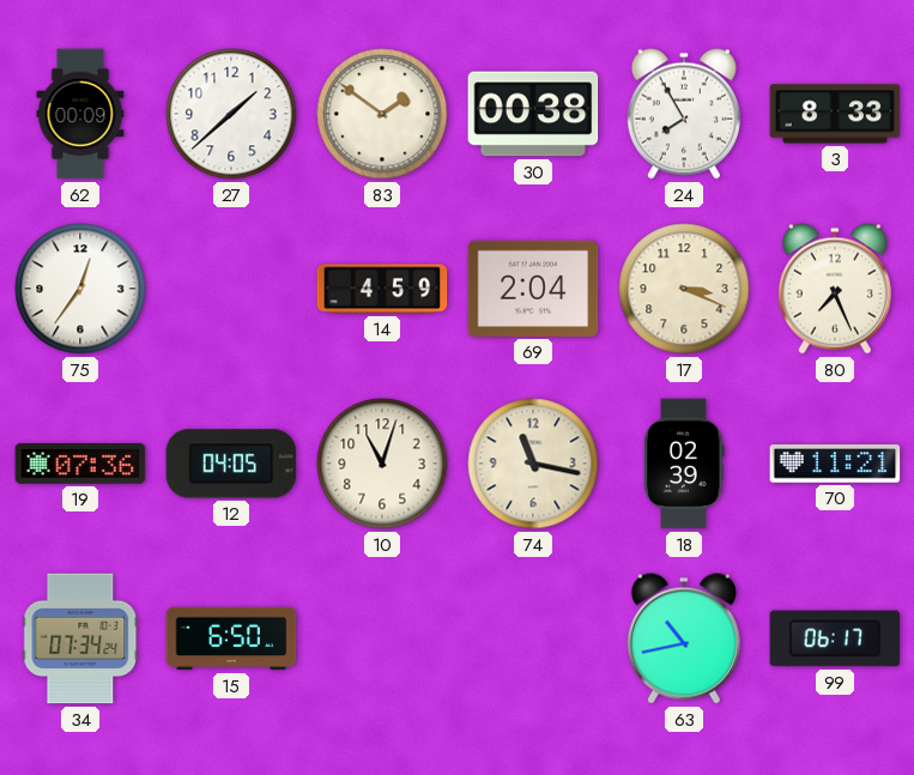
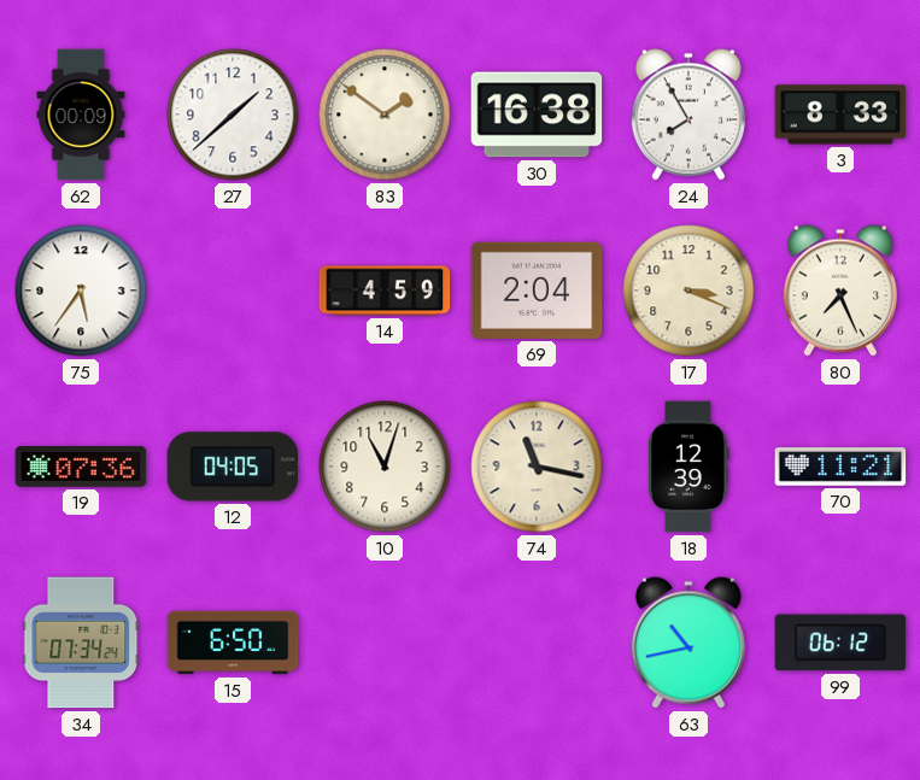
30: 00:38 -> 16:38 (537, 115)
75: 12:36 -> 5:36 (81, 291)
18: 02:39 -> 12:39 (688, 467)
99: 06:17 -> 06:12 (840, 643)
